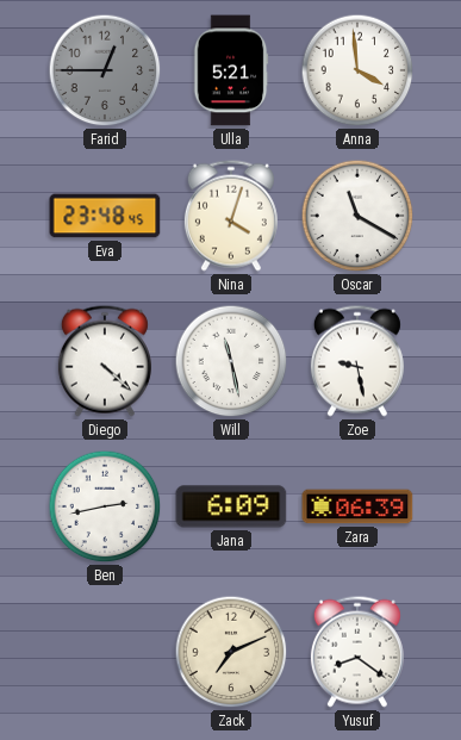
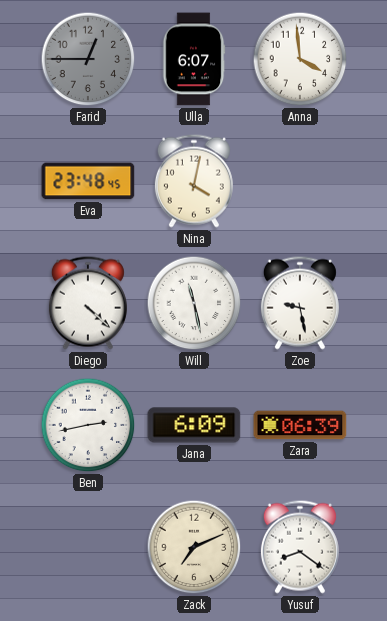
Ulla: 5:21 -> 6:07 (194, 59)
Nina: 4:03 -> 4:02 (194, 181)
Oscar: 11:20 -> none (357, 216)
